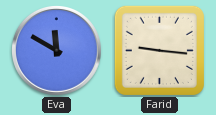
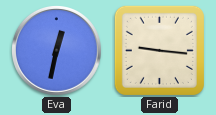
Eva: 11:50 -> 12:32 (57, 51)
